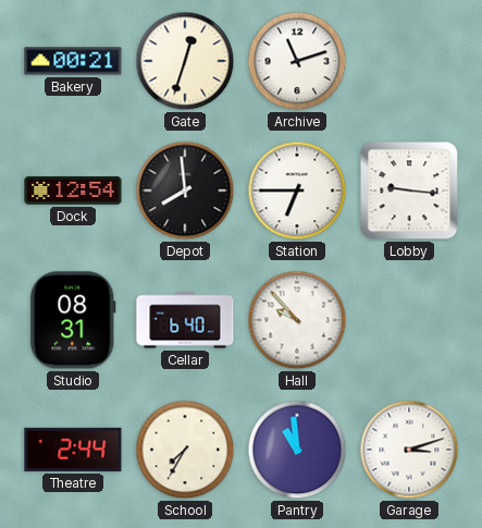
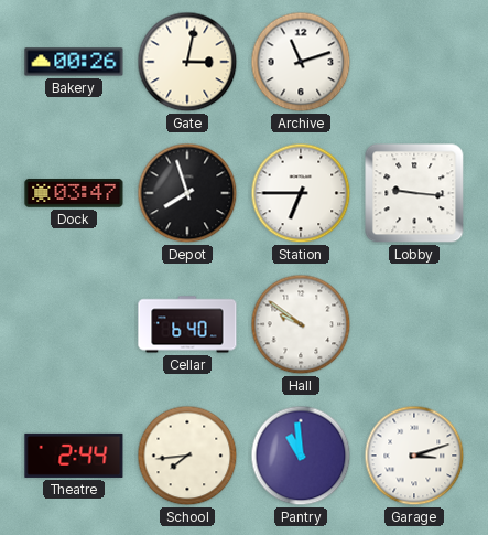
Bakery: 00:21 -> 00:26 (74, 62)
Gate: 12:33 -> 3:02 (187, 62)
Dock: 12:54 -> 03:47 (74, 193)
Depot: 7:59 -> 7:57 (187, 193)
Studio: 08:31 -> none (73, 320)
Hall: 9:53 -> 9:51 (301, 324)
School: 7:35 -> 7:44 (187, 456)
